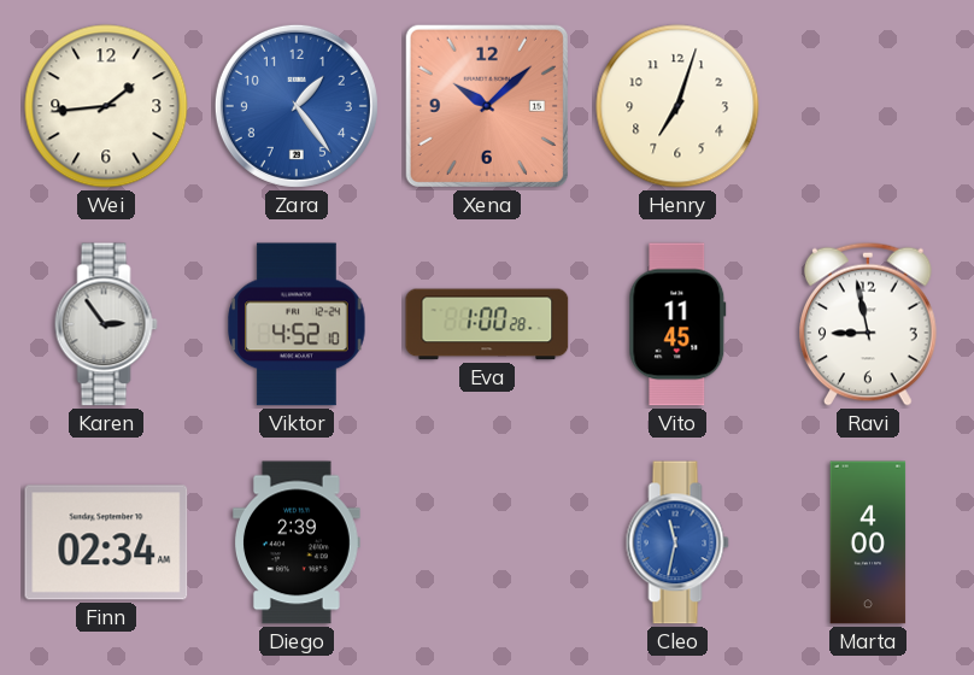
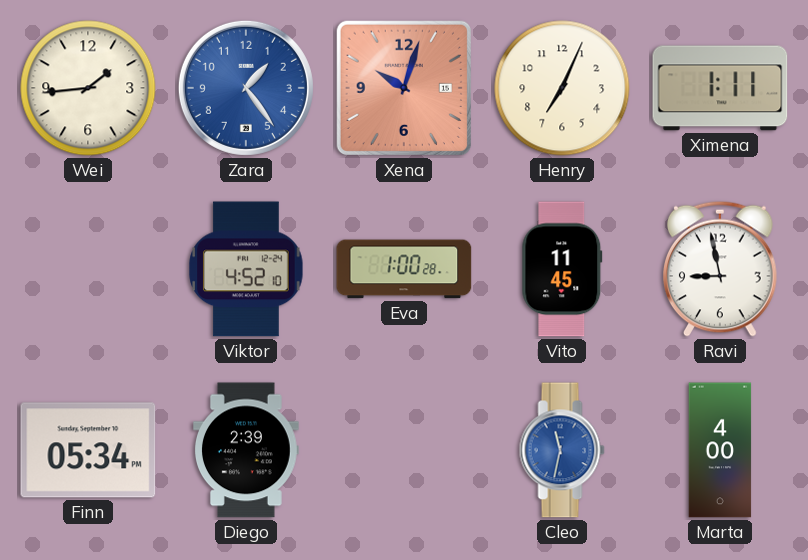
Xena: 10:08 -> 10:03 (404, 88)
Henry: 7:03 -> 7:04 (562, 88)
Ximena: none -> 1:11 (720, 88)
Karen: 2:54 -> none (106, 324)
Finn: 02:34 -> 05:34 (88, 450)
